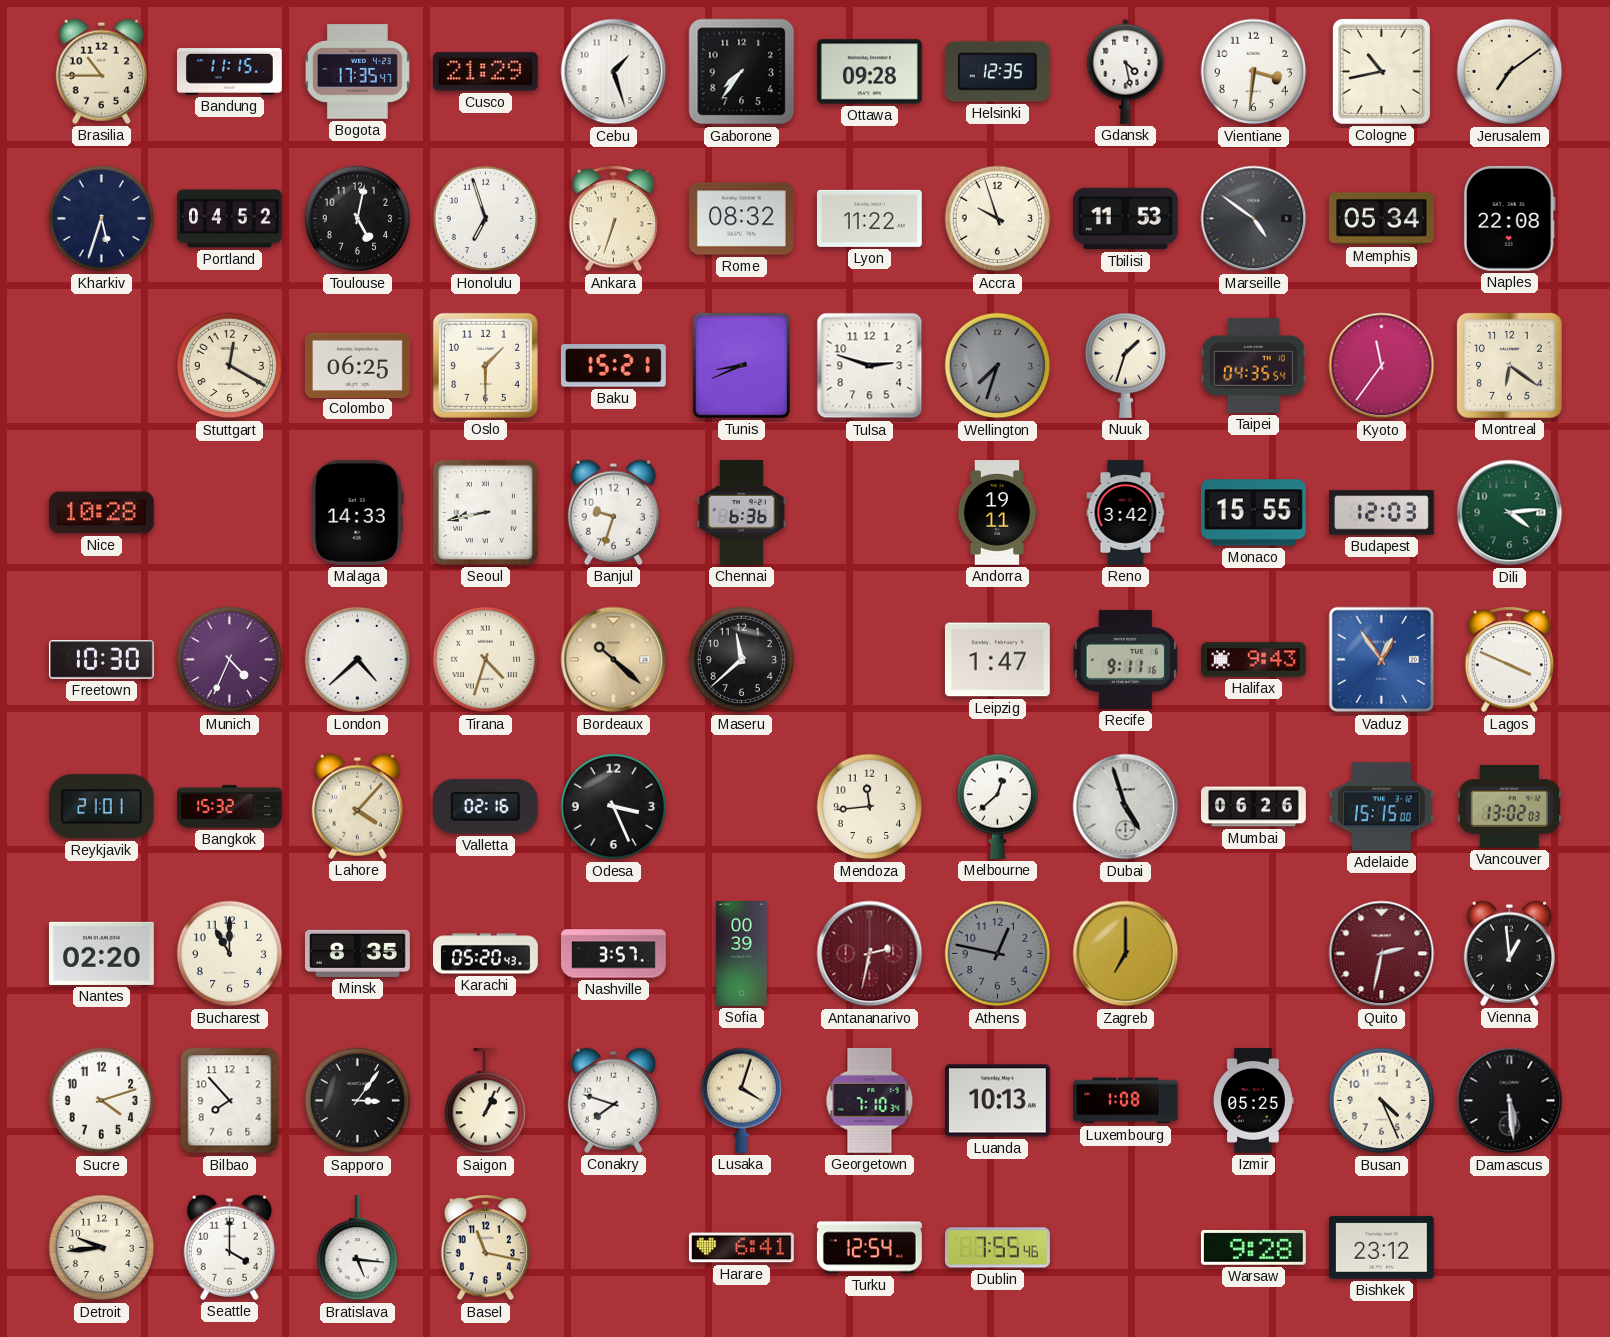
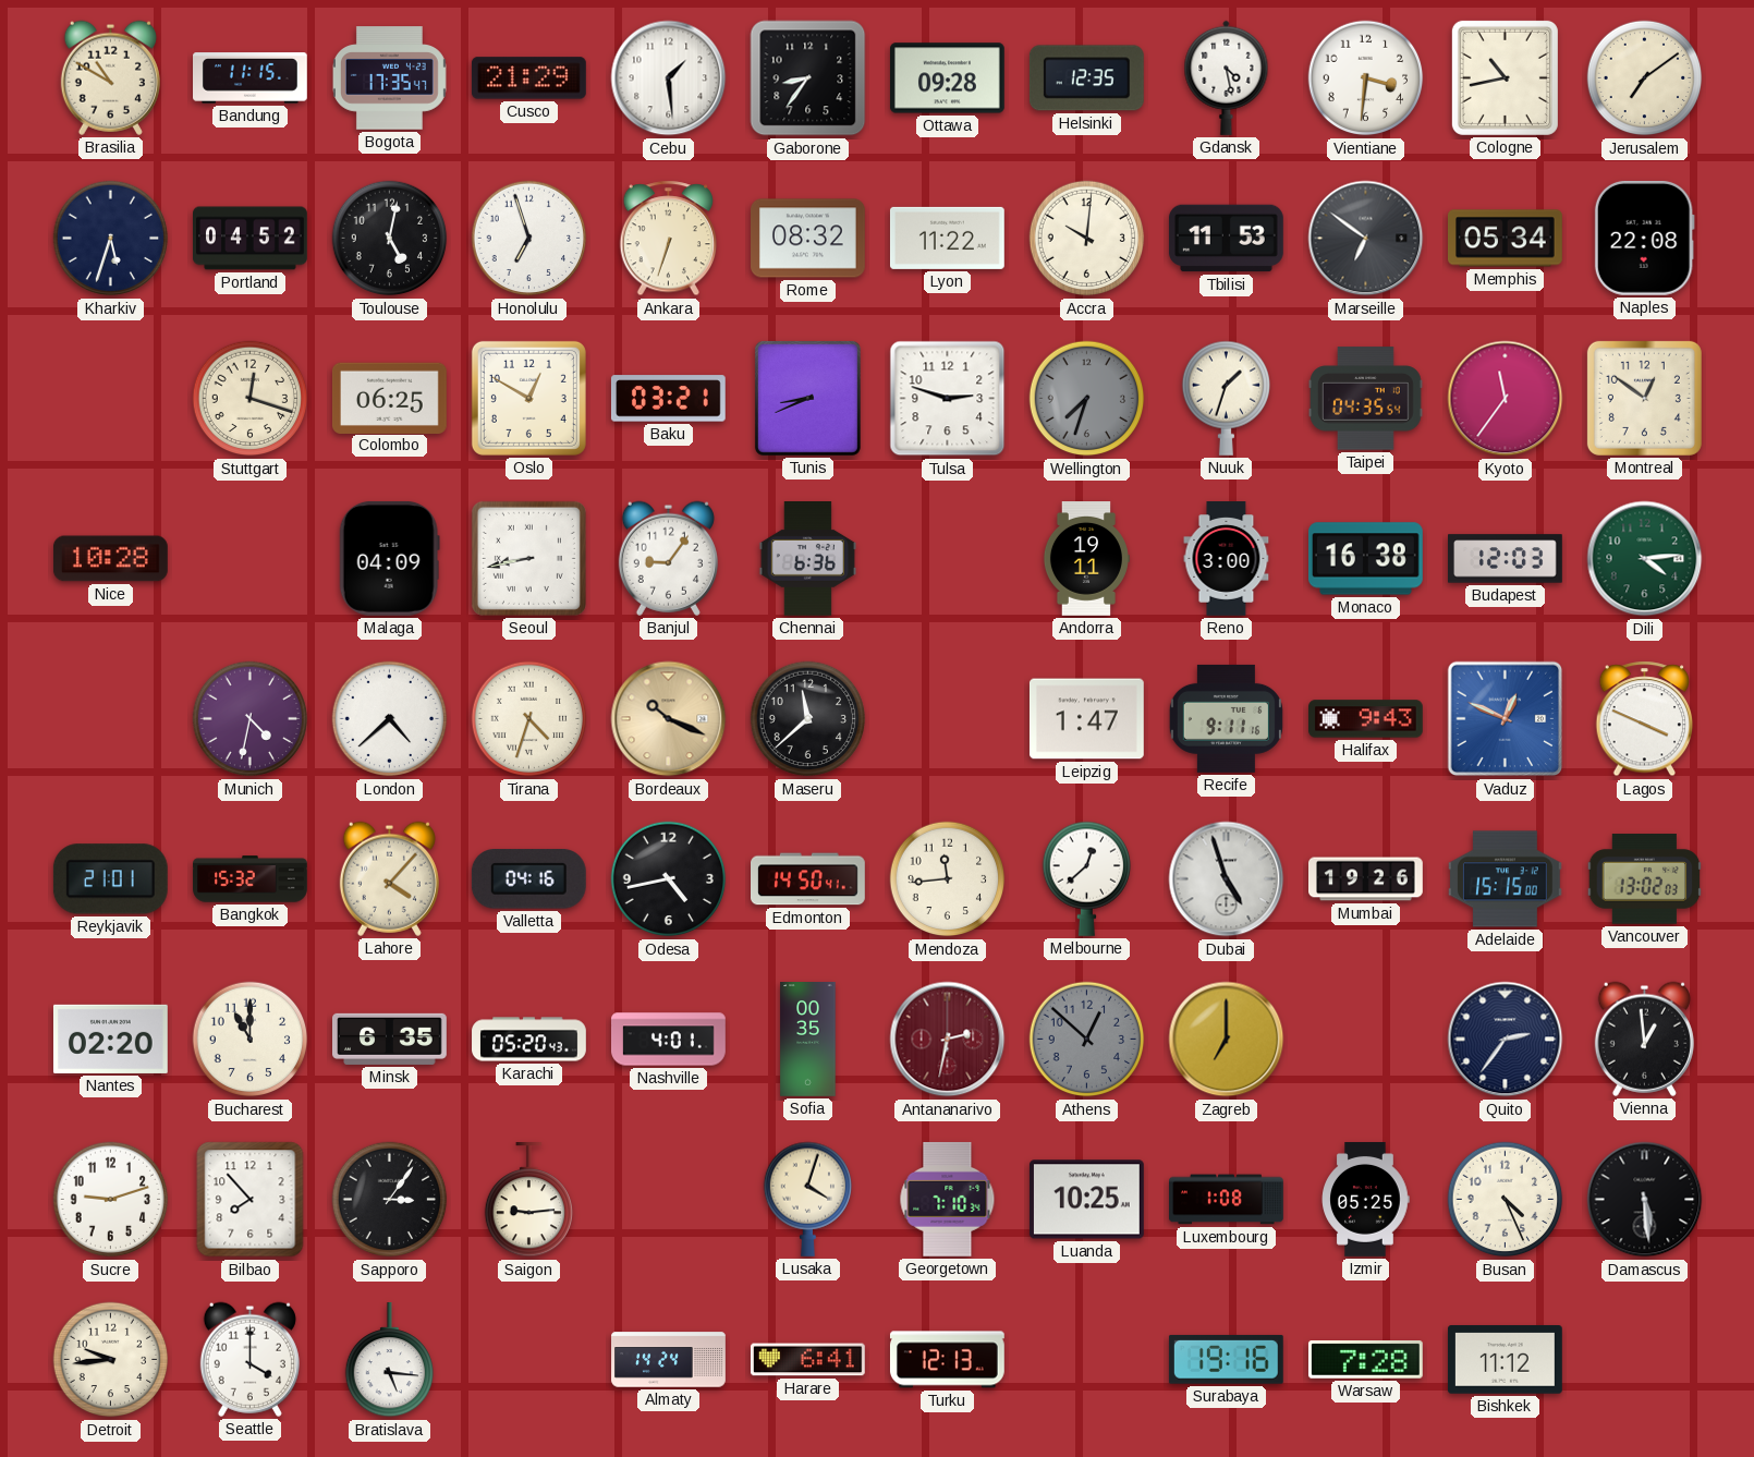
Brasilia: 10:45 -> 10:50 (110, 77)
Cebu: 1:27 -> 1:29 (669, 78)
Gaborone: 7:36 -> 8:36 (808, 78)
Accra: 9:57 -> 10:01 (1087, 239)
Marseille: 4:51 -> 6:51 (1366, 239)
Stuttgart: 12:20 -> 12:18 (251, 399)
Oslo: 1:30 -> 12:50 (528, 398)
Baku: 15:21 -> 03:21 (668, 399)
Montreal: 6:21 -> 12:51 (1644, 398)
Malaga: 14:33 -> 04:09 (389, 558)
Banjul: 9:33 -> 9:06 (668, 558)
Reno: 3:42 -> 3:00 (1227, 559)
Monaco: 15:55 -> 16:38 (1366, 559)
Freetown: 10:30 -> none (101, 660)
Munich: 4:34 -> 4:32 (251, 719)
Bordeaux: 10:22 -> 10:19 (669, 719)
Vaduz: 12:54 -> 12:49 (1506, 719)
Valletta: 02:16 -> 04:16 (528, 879)
Odesa: 3:26 -> 4:43 (669, 879)
Edmonton: none -> 14:50 (808, 879)
Mumbai: 06:26 -> 19:26 (1366, 879)
Minsk: 8:35 -> 6:35 (390, 1039)
Nashville: 3:57 -> 4:01 (669, 1040)
Sofia: 00:39 -> 00:35 (808, 1040)
Athens: 12:47 -> 12:52 (1087, 1040)
Quito: 2:32 -> 2:36 (1506, 1040)
Quito dial: burgundy -> navy (1506, 1040)
Sucre: 4:12 -> 9:12 (111, 1200)
Saigon: 1:04 -> 9:14 (528, 1200)
Conakry: 7:48 -> none (613, 1100)
Luanda: 10:13 -> 10:25 (1086, 1200)
Basel: 11:17 -> none (486, 1248)
Almaty: none -> 14:24 (669, 1360)
Turku: 12:54 -> 12:13 (947, 1360)
Dublin: 7:55 -> none (998, 1248)
Surabaya: none -> 19:16 (1226, 1359)
Warsaw: 9:28 -> 7:28 (1365, 1360)
Bishkek: 23:12 -> 11:12 (1505, 1360)
